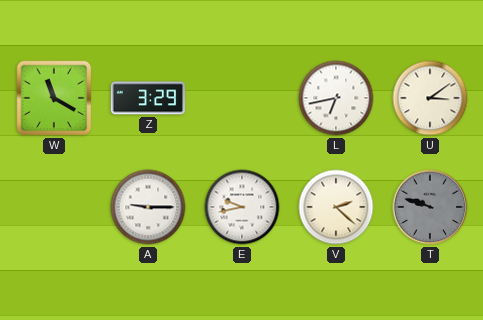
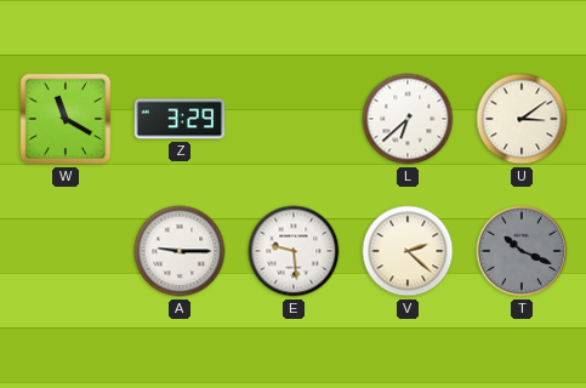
L: 6:43 -> 6:38 (408, 119)
E: 9:43 -> 9:29 (294, 251)
T: 9:48 -> 10:19 (522, 251)
